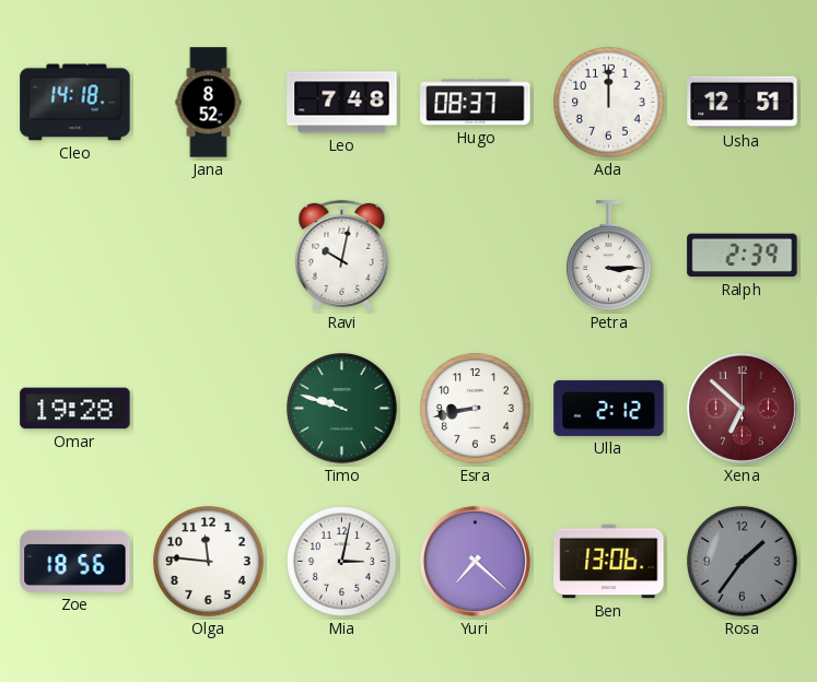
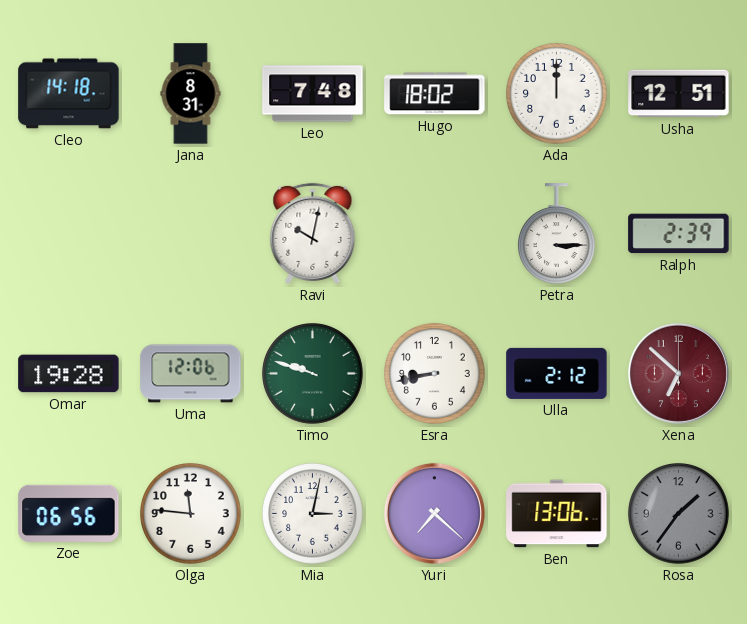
Jana: 8:52 -> 8:31 (191, 94)
Hugo: 08:37 -> 18:02 (435, 94)
Uma: none -> 12:06 (191, 374)
Zoe: 18:56 -> 06:56 (69, 513)
